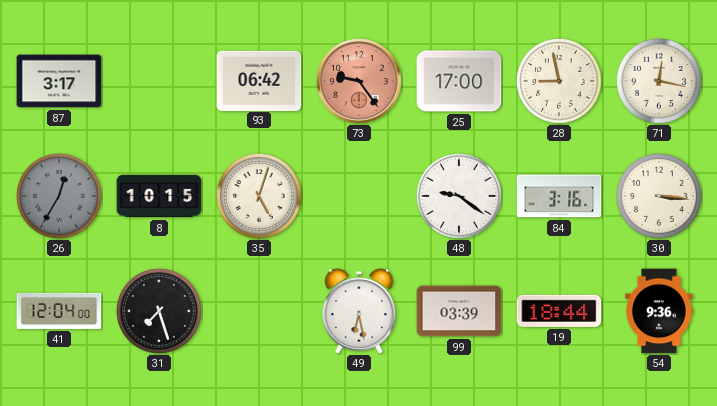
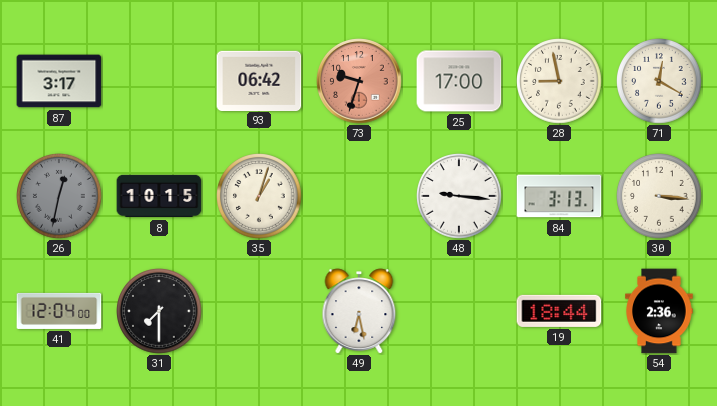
73: 9:24 -> 9:33 (359, 81)
71: 12:17 -> 12:20 (659, 81)
26: 12:35 -> 12:32 (59, 196)
35: 5:03 -> 1:03 (259, 196)
48: 9:21 -> 9:16 (459, 196)
84: 3:16 -> 3:13 (559, 196)
31: 7:27 -> 7:30 (159, 311)
99: 03:39 -> none (459, 311)
54: 9:36 -> 2:36 (659, 311)
